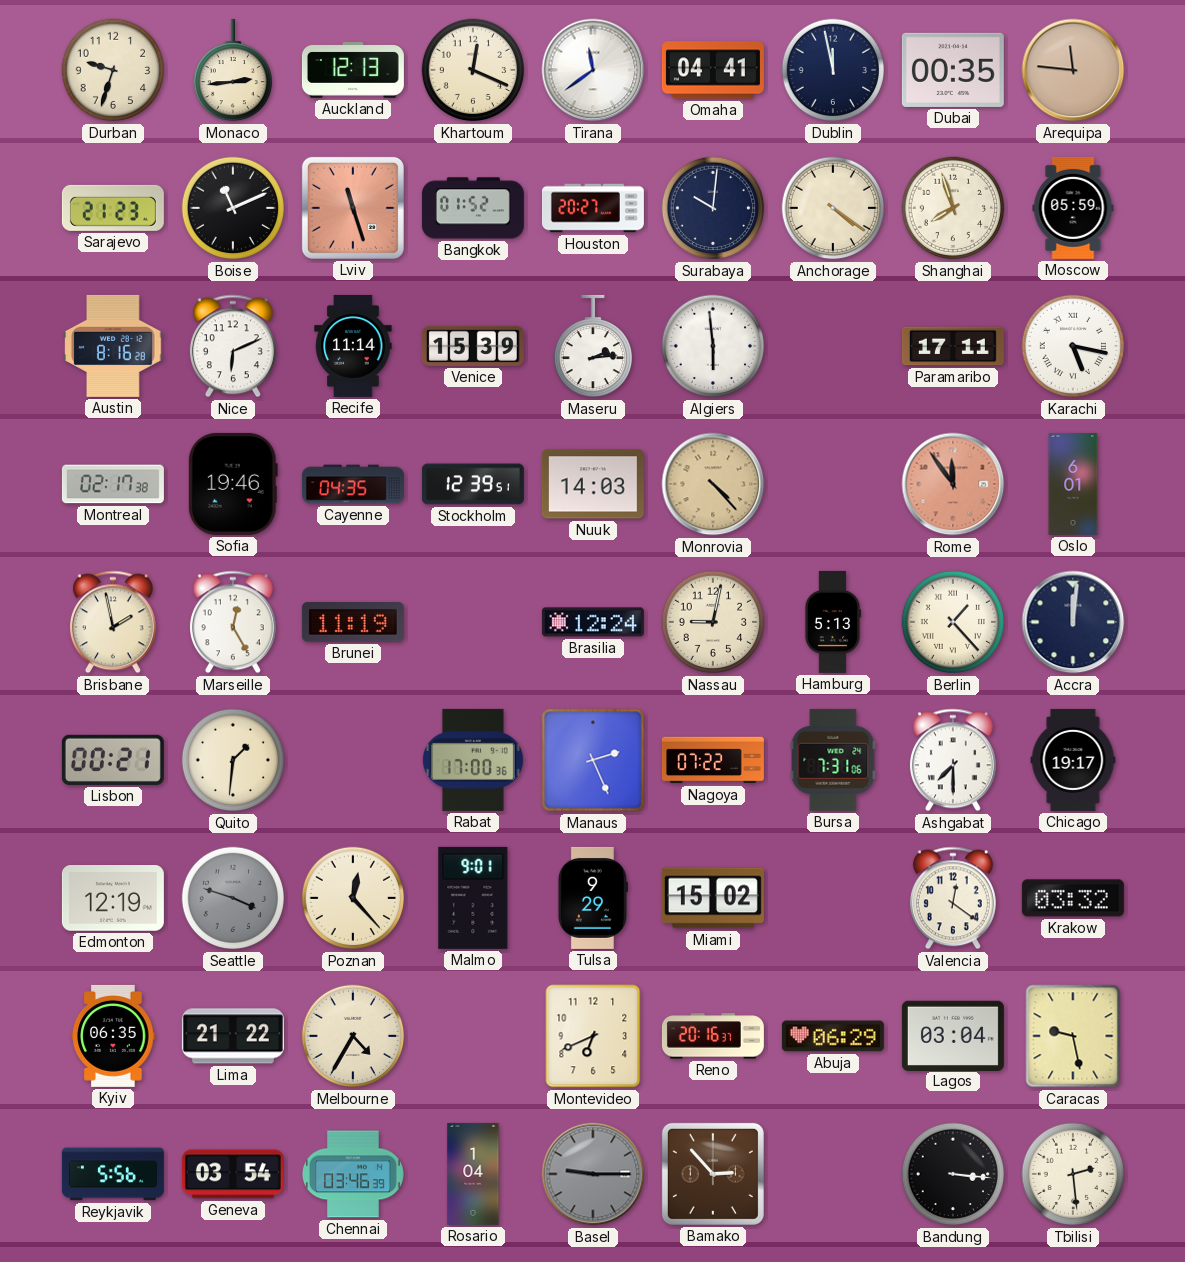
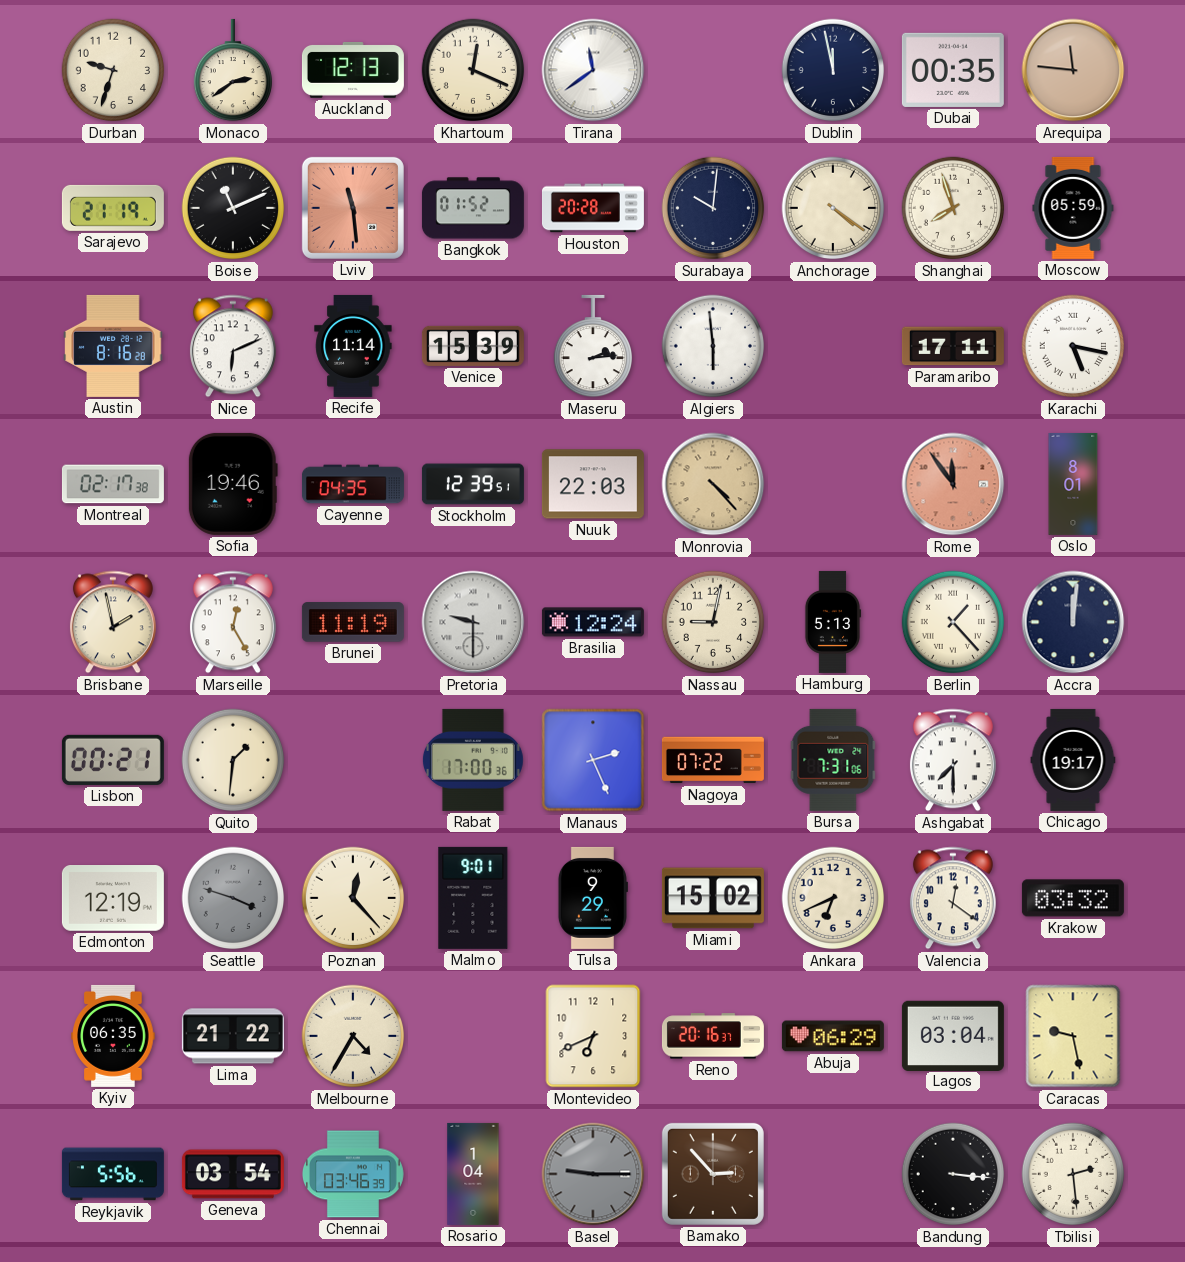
Monaco: 2:44 -> 2:39 (232, 70)
Omaha: 04:41 -> none (713, 70)
Sarajevo: 21:23 -> 21:19 (113, 208)
Lviv: 11:27 -> 11:29 (353, 208)
Houston: 20:27 -> 20:28 (593, 208)
Nuuk: 14:03 -> 22:03 (593, 484)
Oslo: 6:01 -> 8:01 (1073, 484)
Pretoria: none -> 9:30 (473, 622)
Ankara: none -> 6:41 (833, 898)
